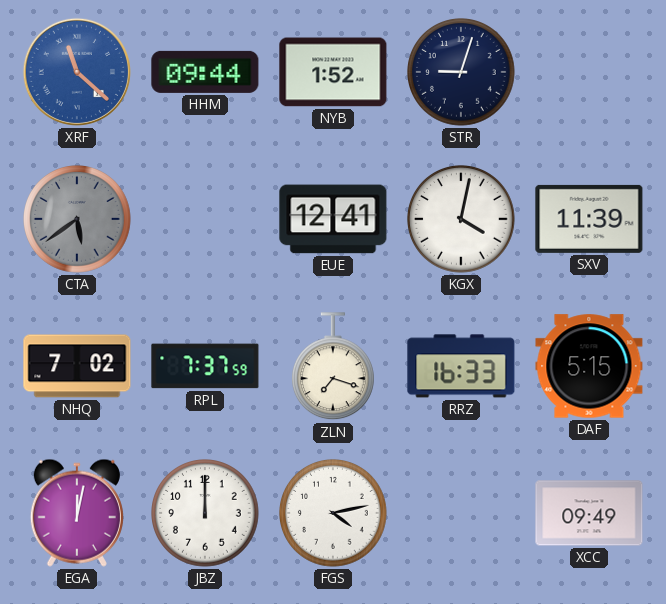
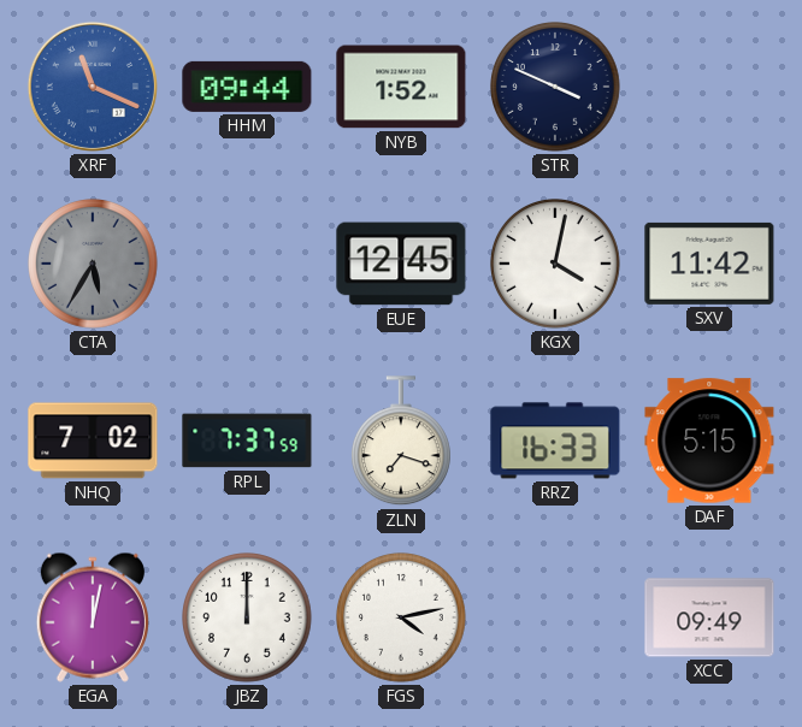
XRF: 11:22 -> 11:19 (93, 87)
STR: 9:03 -> 3:49 (556, 88)
CTA: 5:39 -> 5:35 (94, 265)
EUE: 12:41 -> 12:45 (401, 264)
SXV: 11:39 -> 11:42 (709, 264)
